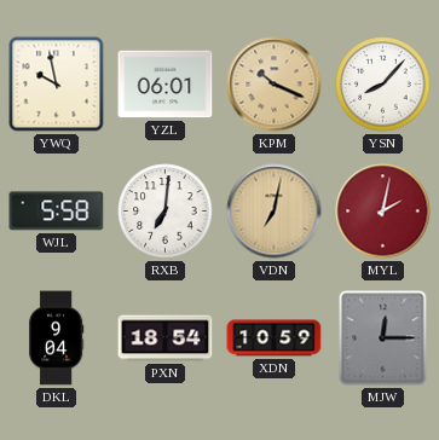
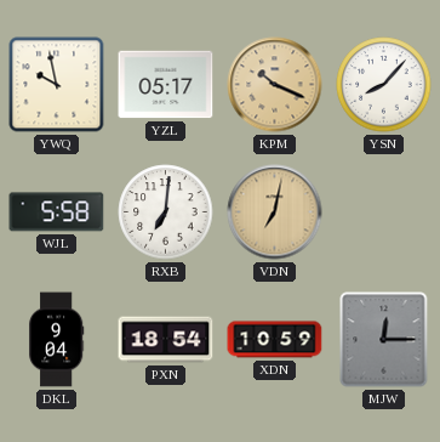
YZL: 06:01 -> 05:17 (166, 85)
MYL: 2:02 -> none (383, 212)
